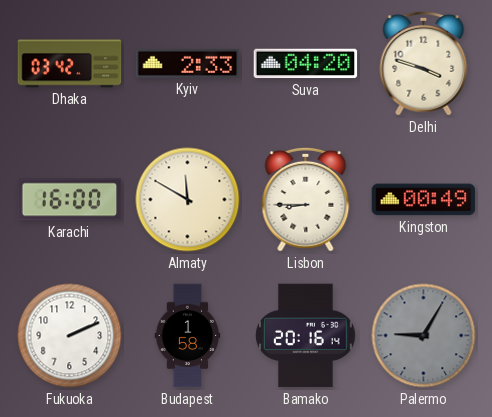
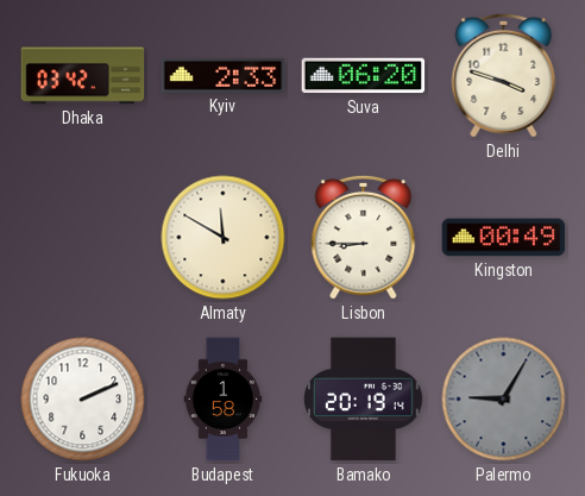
Suva: 04:20 -> 06:20 (364, 76)
Karachi: 16:00 -> none (70, 200)
Bamako: 20:16 -> 20:19 (364, 400)
